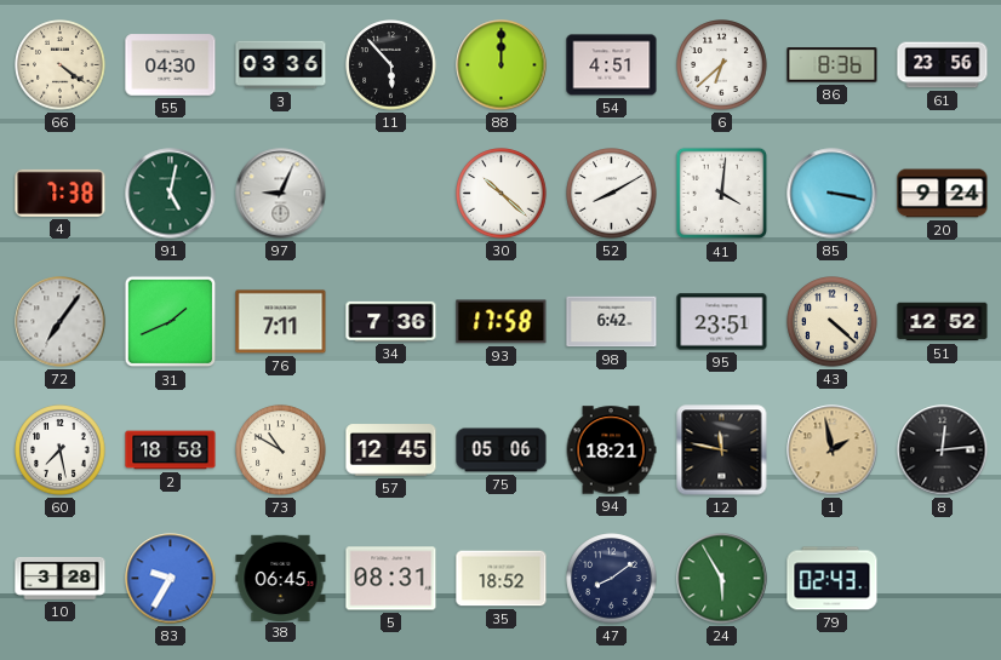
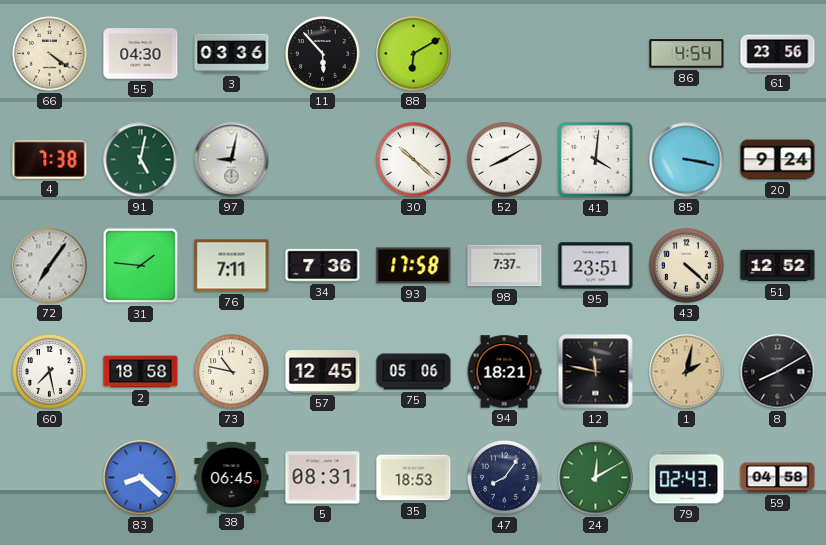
88: 12:00 -> 6:10 (414, 54)
54: 4:51 -> none (612, 65)
6: 6:38 -> none (722, 65)
86: 8:36 -> 4:54 (687, 54)
97: 9:04 -> 9:02 (232, 160)
31: 1:41 -> 1:46 (141, 266)
98: 6:42 -> 7:37 (505, 266)
73: 10:50 -> 10:47 (232, 372)
1: 1:58 -> 2:02 (687, 372)
8: 12:14 -> 8:10 (778, 372)
10: 3:28 -> none (61, 578)
83: 9:35 -> 8:22 (141, 478)
35: 18:52 -> 18:53 (414, 478)
47: 8:09 -> 8:06 (505, 478)
24: 5:55 -> 12:10 (596, 478)
59: none -> 04:58 (778, 478)
